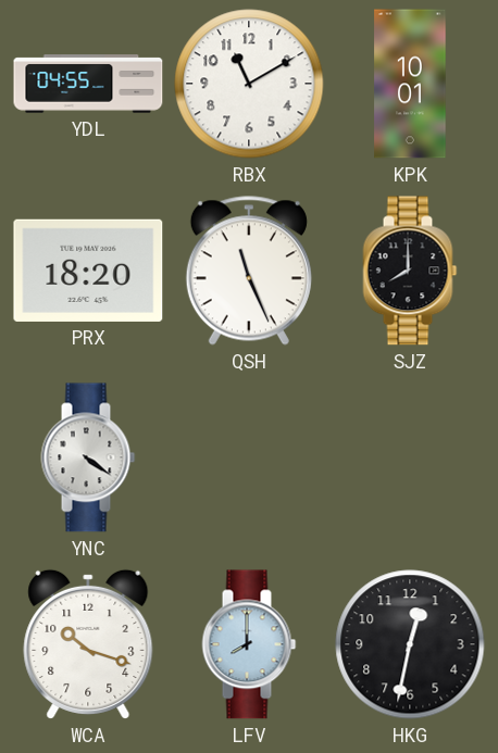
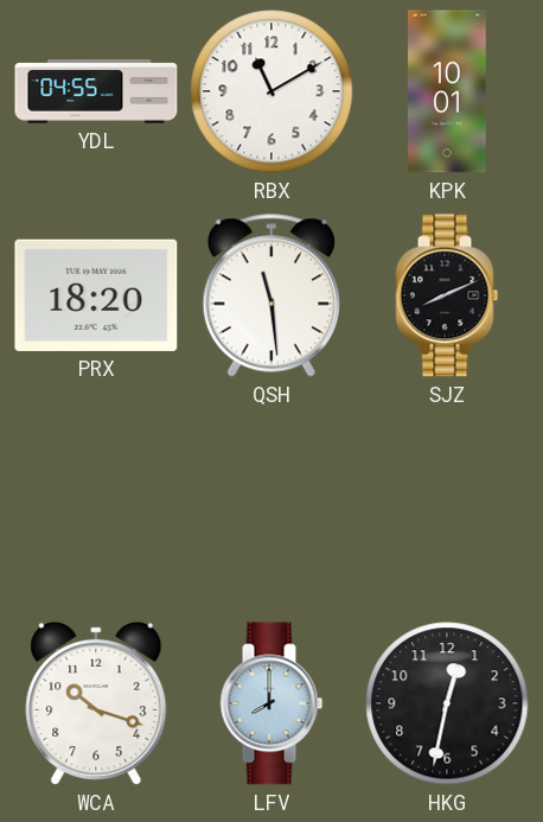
QSH: 11:26 -> 11:29 (271, 295)
SJZ: 8:00 -> 8:11 (447, 295)
YNC: 4:21 -> none (88, 457)
